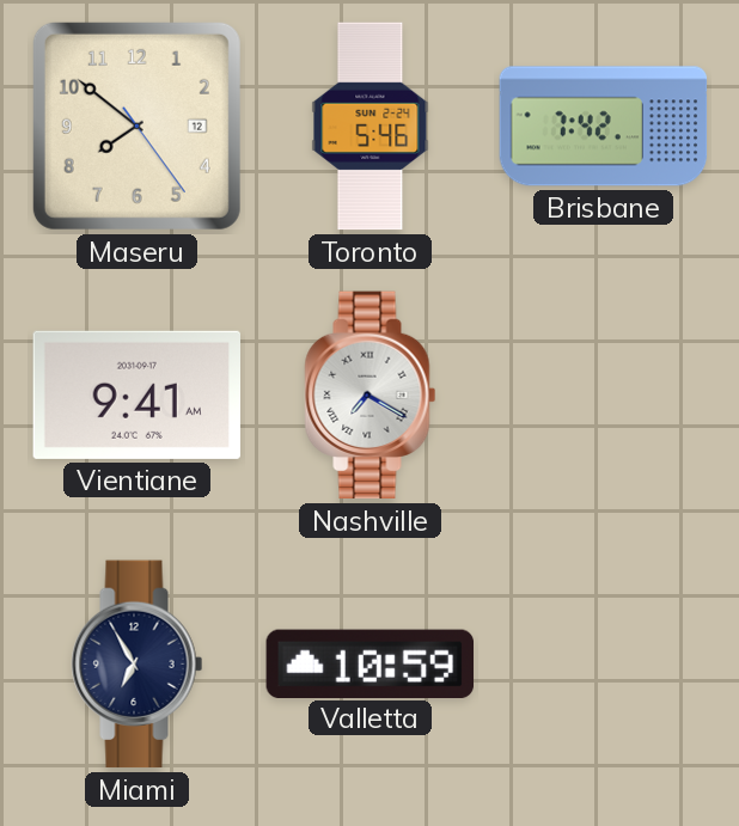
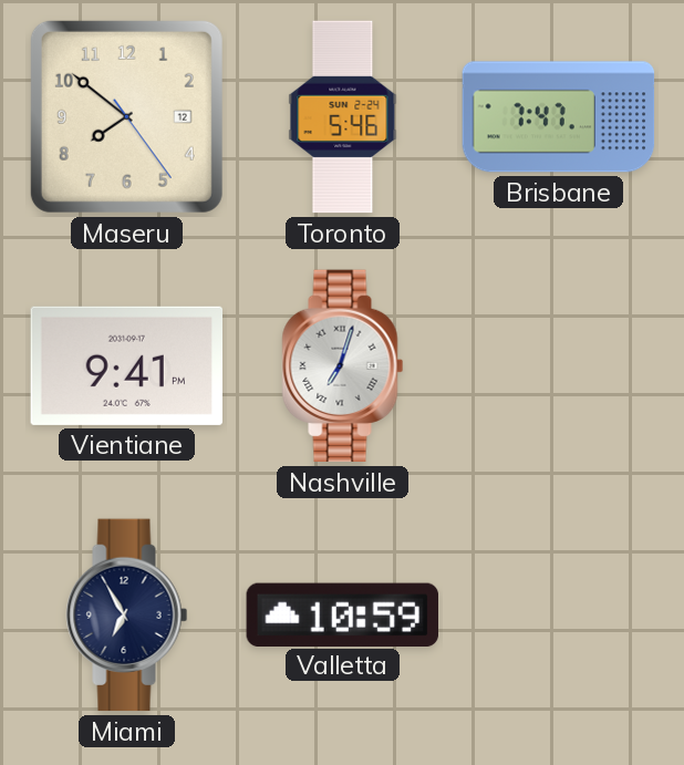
Brisbane: 7:42 -> 7:47 (559, 117)
Vientiane: 9:41 AM -> 9:41 PM (126, 365)
Nashville: 7:20 -> 7:03 (343, 366)
